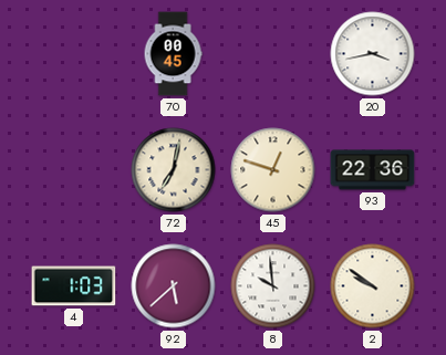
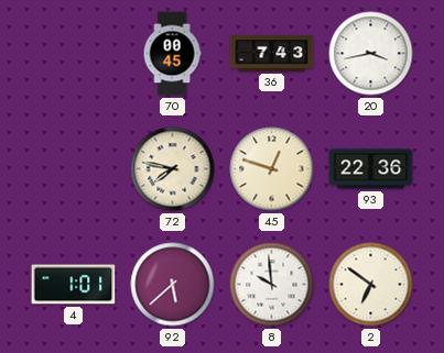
36: none -> 7:43 (272, 54)
72: 7:02 -> 7:47 (173, 169)
4: 1:03 -> 1:01 (74, 285)
2: 9:51 -> 6:51 (371, 285)
